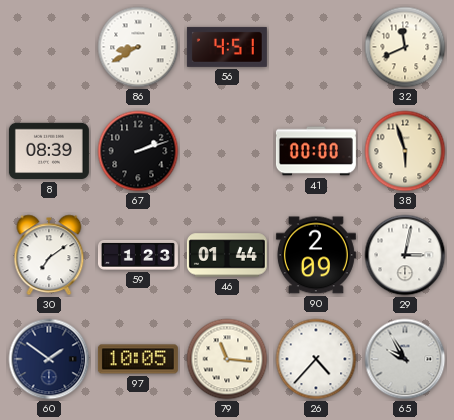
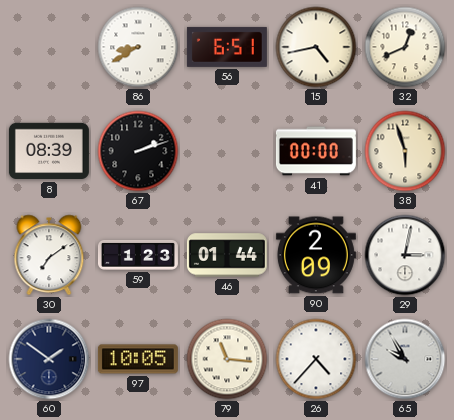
56: 4:51 -> 6:51 (227, 47)
15: none -> 4:43 (316, 47)
32: 11:41 -> 12:41 (405, 47)
